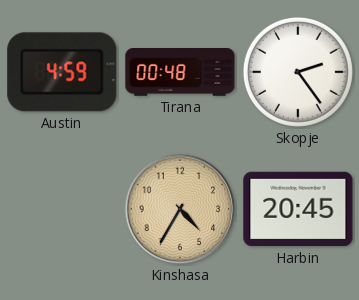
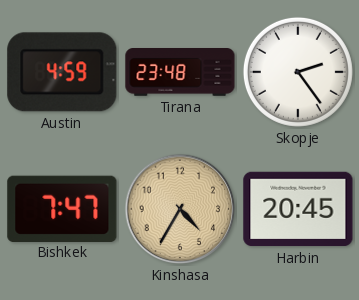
Tirana: 00:48 -> 23:48 (180, 72)
Bishkek: none -> 7:47 (62, 208)
